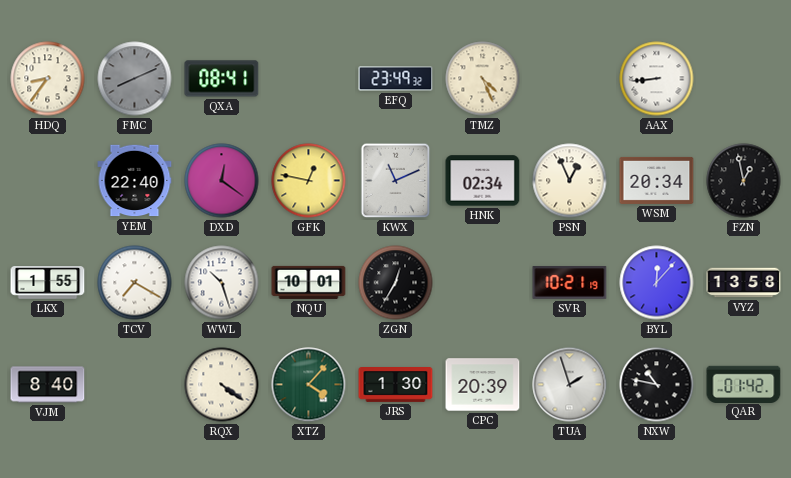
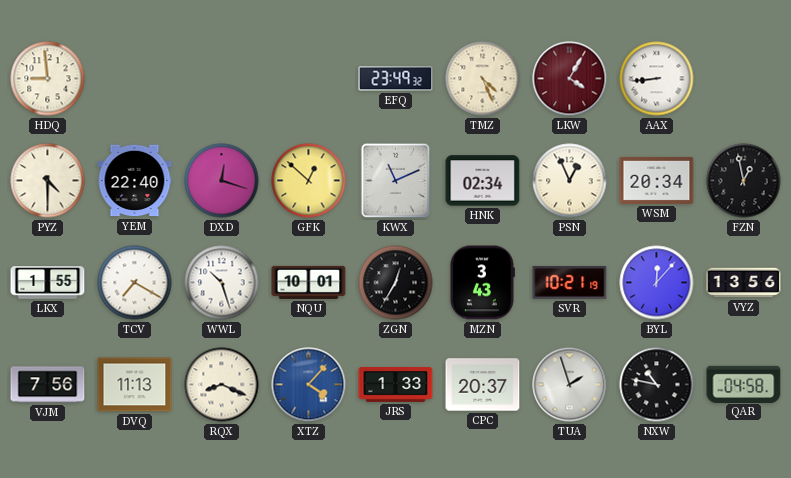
HDQ: 8:36 -> 8:59 (48, 79)
FMC: 8:11 -> none (135, 79)
QXA: 08:41 -> none (222, 79)
LKW: none -> 4:05 (570, 79)
PYZ: none -> 4:30 (48, 181)
DXD: 12:21 -> 12:18 (222, 181)
GFK: 12:47 -> 12:52 (309, 181)
MZN: none -> 3:43 (482, 283)
VYZ: 13:58 -> 13:56 (744, 283)
VJM: 8:40 -> 7:56 (48, 385)
DVQ: none -> 11:13 (135, 385)
RQX: 4:21 -> 8:19 (222, 385)
XTZ dial: green -> blue (309, 385)
JRS: 1:30 -> 1:33 (396, 385)
CPC: 20:39 -> 20:37 (483, 385)
QAR: 01:42 -> 04:58 (744, 384)
